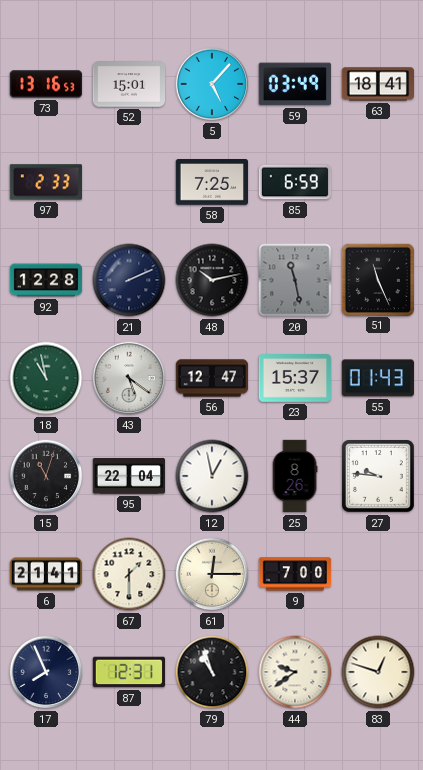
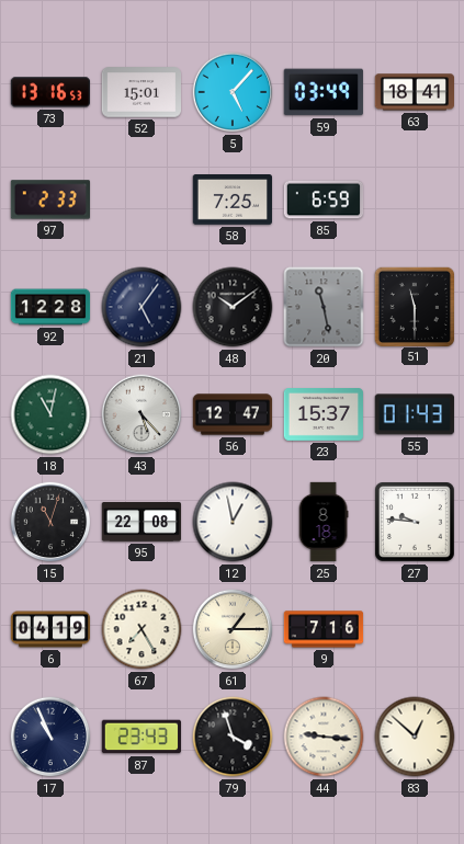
21: 2:11 -> 5:06 (142, 307)
48: 10:13 -> 10:09 (233, 307)
51: 11:26 -> 11:30 (414, 306)
18: 10:58 -> 11:02 (50, 414)
43: 5:21 -> 5:23 (142, 414)
95: 22:04 -> 22:08 (140, 522)
25: 8:26 -> 8:18 (324, 522)
6: 21:41 -> 04:19 (50, 629)
67: 1:30 -> 7:25 (142, 629)
61: 12:15 -> 1:15 (233, 629)
9: 7:00 -> 7:16 (324, 629)
17: 7:56 -> 10:56 (50, 737)
87: 12:31 -> 23:43 (140, 737)
79: 10:57 -> 3:57 (233, 737)
44: 9:39 -> 9:16 (324, 737)
83: 12:48 -> 12:52 (415, 737)
